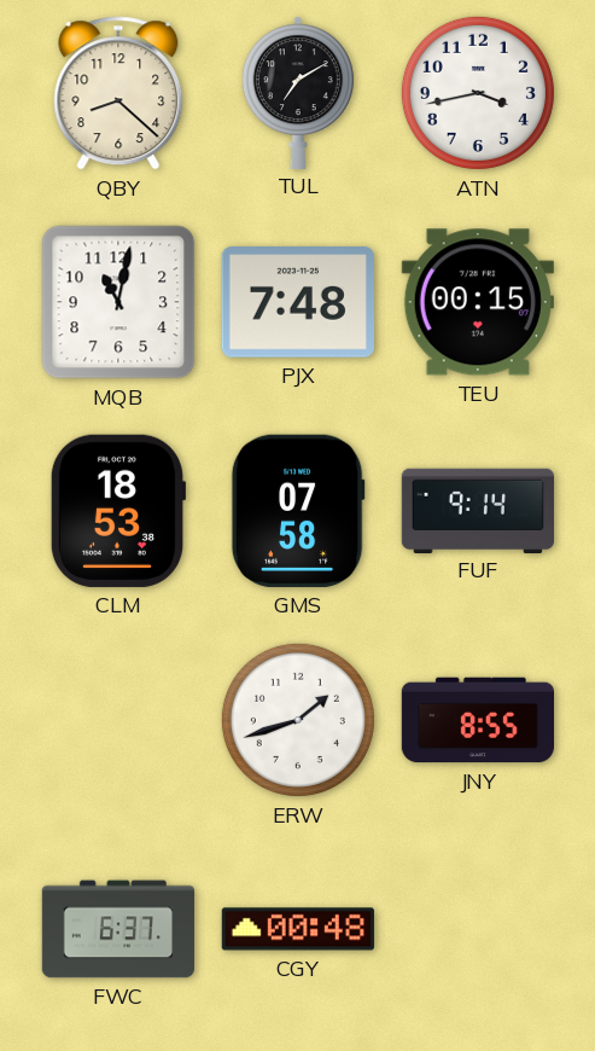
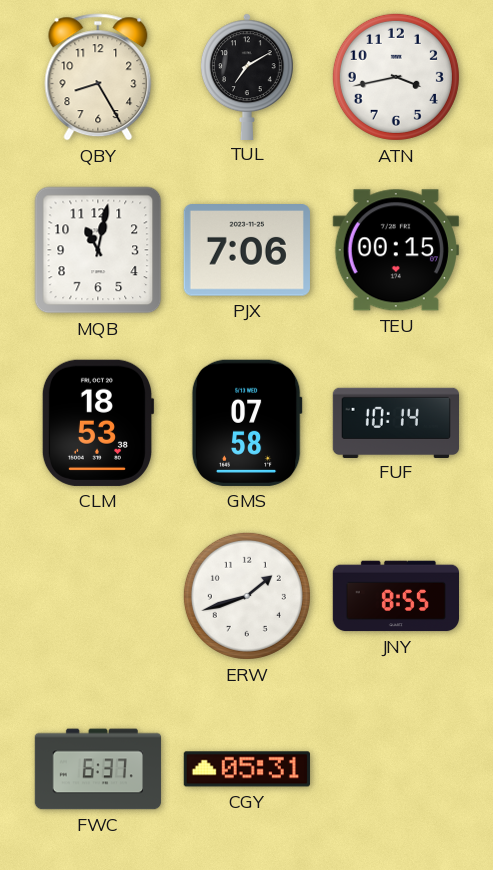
QBY: 8:22 -> 8:25 (98, 77)
PJX: 7:48 -> 7:06 (247, 251)
FUF: 9:14 -> 10:14 (395, 422)
CGY: 00:48 -> 05:31 (247, 769)
